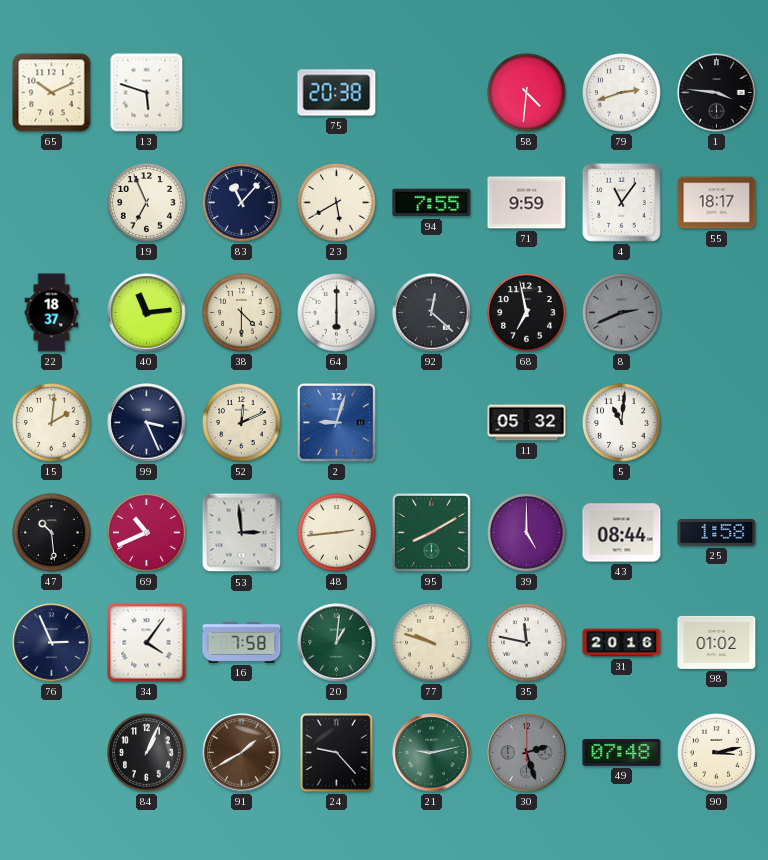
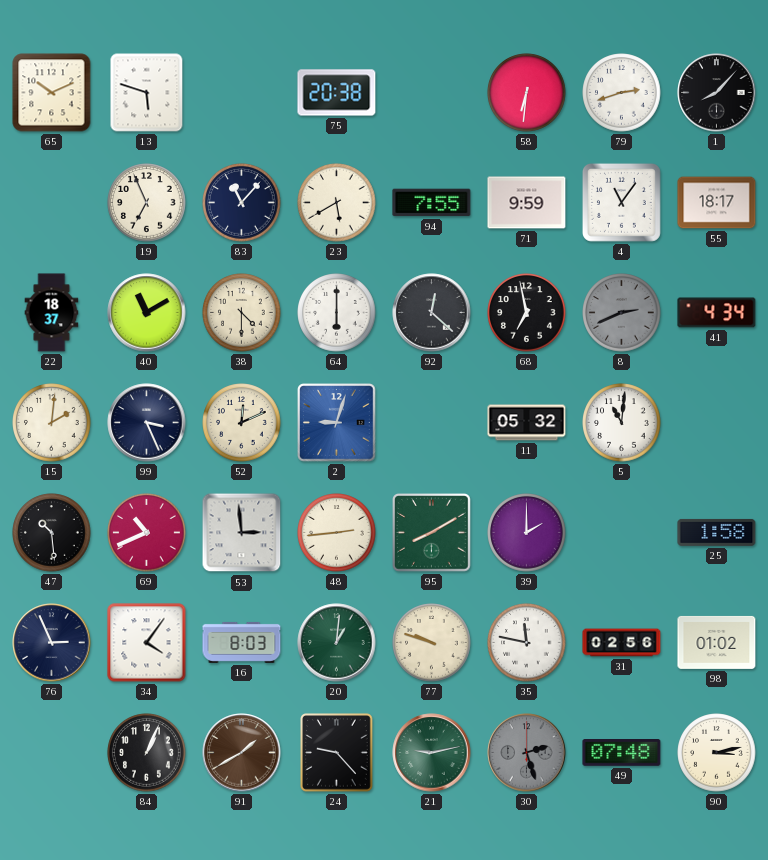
58: 4:31 -> 6:31 (527, 93)
1: 3:46 -> 8:07 (717, 93)
40: 11:14 -> 11:10 (147, 313)
41: none -> 4:34 (717, 313)
39: 5:00 -> 2:00 (527, 533)
43: 08:44 -> none (622, 533)
16: 7:58 -> 8:03 (242, 642)
31: 20:16 -> 02:56 (622, 643)
